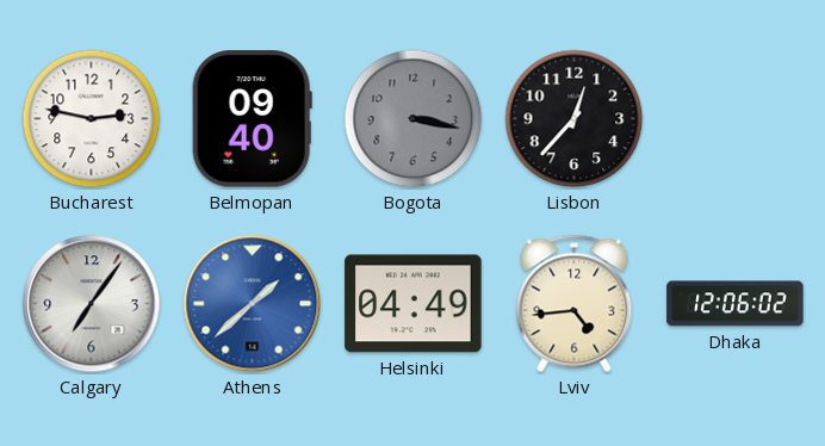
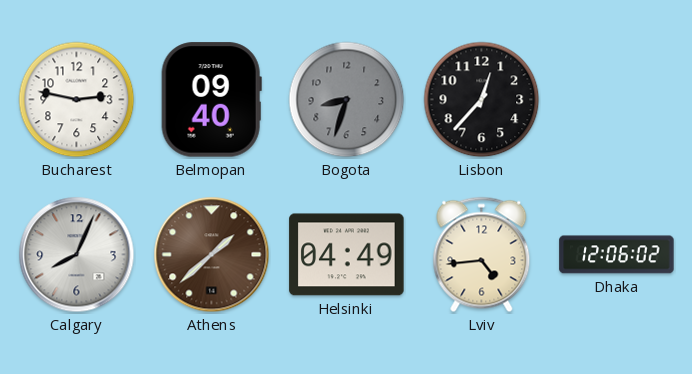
Bogota: 3:17 -> 8:33 (347, 100)
Calgary: 7:06 -> 8:04 (77, 255)
Athens dial: blue -> brown (212, 255)
